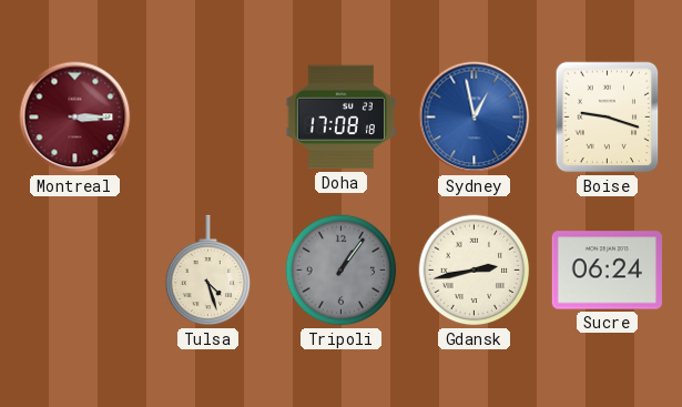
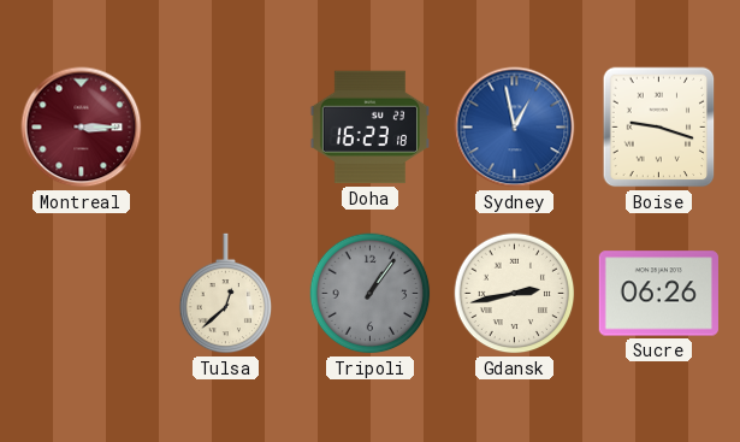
Doha: 17:08 -> 16:23 (369, 128)
Tulsa: 4:27 -> 12:38 (226, 294)
Sucre: 06:24 -> 06:26 (658, 294)
